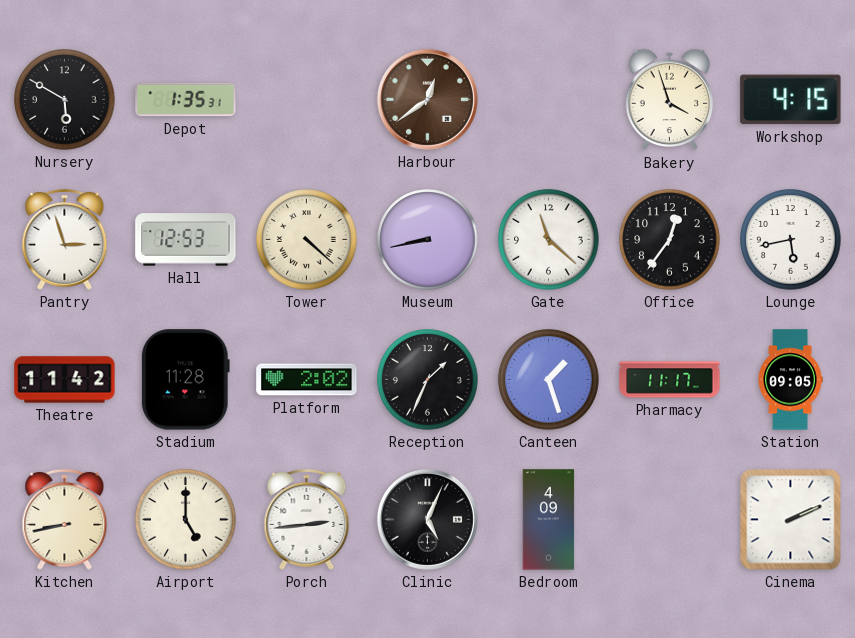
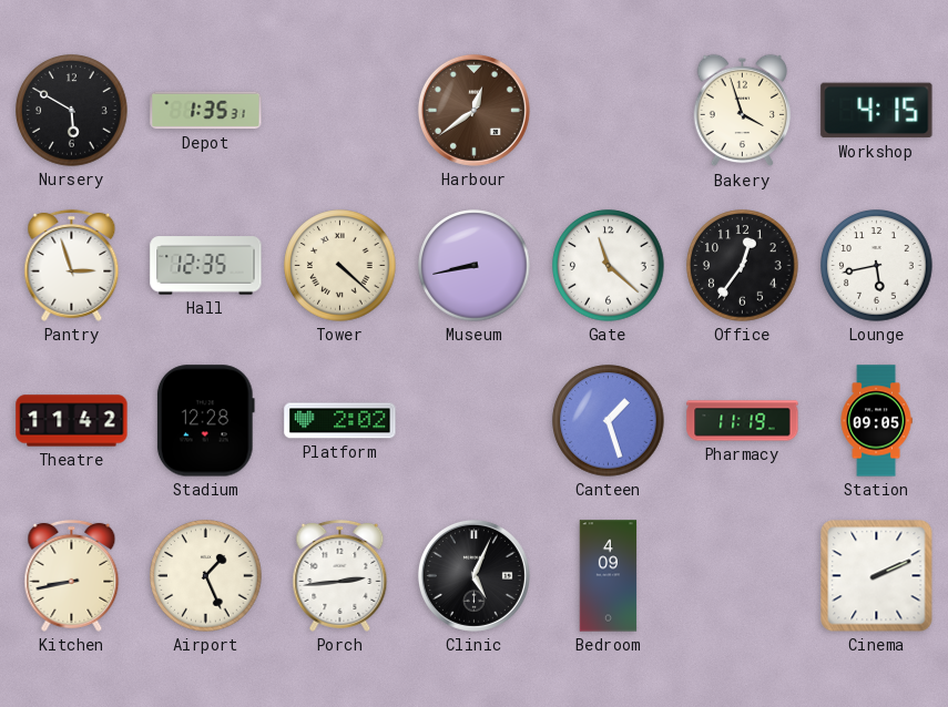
Hall: 12:53 -> 12:35 (206, 266)
Stadium: 11:28 -> 12:28 (205, 421)
Reception: 1:34 -> none (428, 380)
Pharmacy: 11:17 -> 11:19 (743, 421)
Airport: 5:00 -> 1:26 (206, 576)
